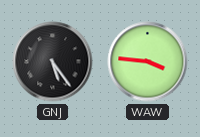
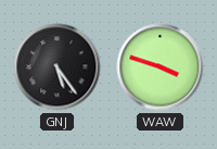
WAW: 3:46 -> 3:48 (161, 67)
